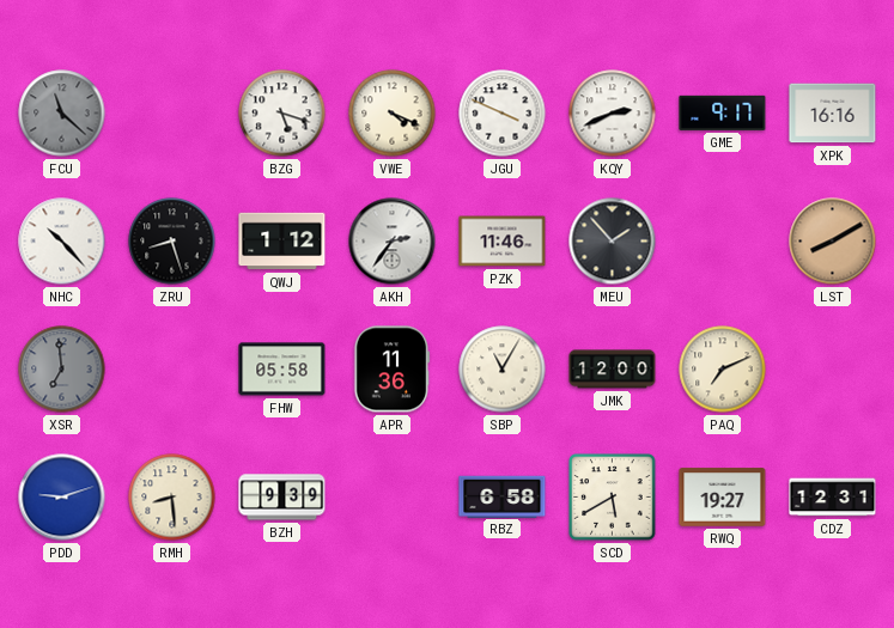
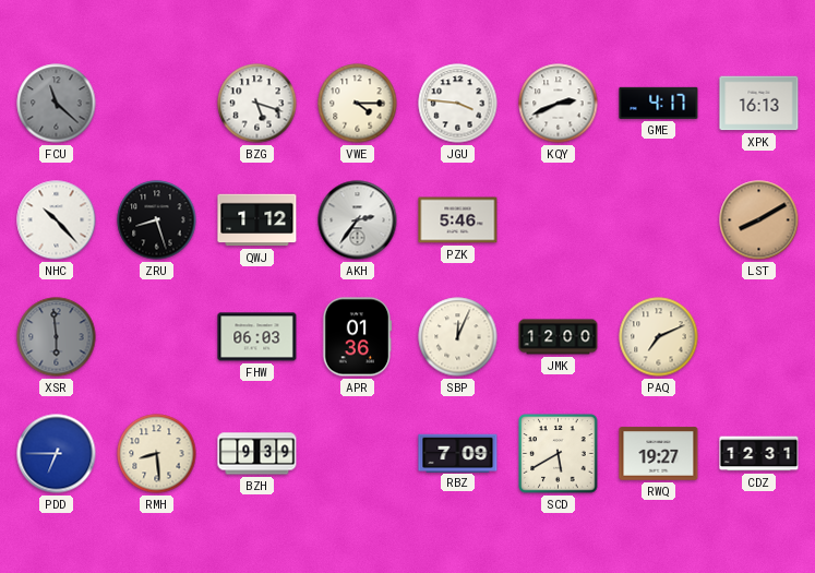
VWE: 4:19 -> 4:15 (358, 104)
JGU: 3:49 -> 3:46 (458, 104)
GME: 9:17 -> 4:17 (659, 103)
XPK: 16:16 -> 16:13 (759, 104)
PZK: 11:46 -> 5:46 (458, 220)
MEU: 1:53 -> none (613, 242)
XSR: 6:59 -> 5:59 (57, 337)
FHW: 05:58 -> 06:03 (257, 337)
APR: 11:36 -> 01:36 (358, 337)
SBP: 11:05 -> 12:04 (458, 337)
PDD: 9:12 -> 6:45 (57, 454)
RBZ: 6:58 -> 7:09 (458, 453)
